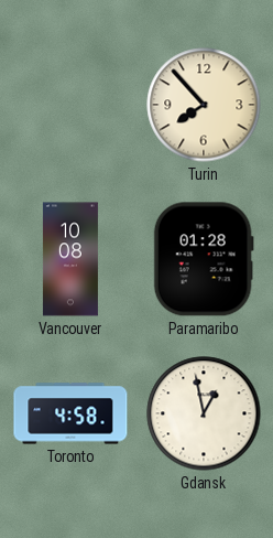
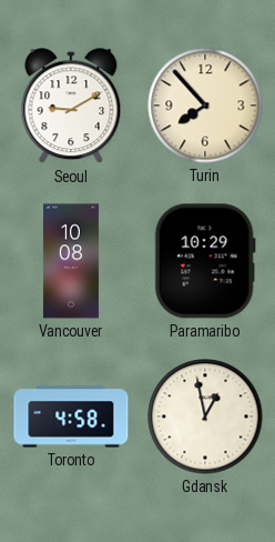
Seoul: none -> 9:10 (71, 107)
Paramaribo: 01:28 -> 10:29 (205, 261)
